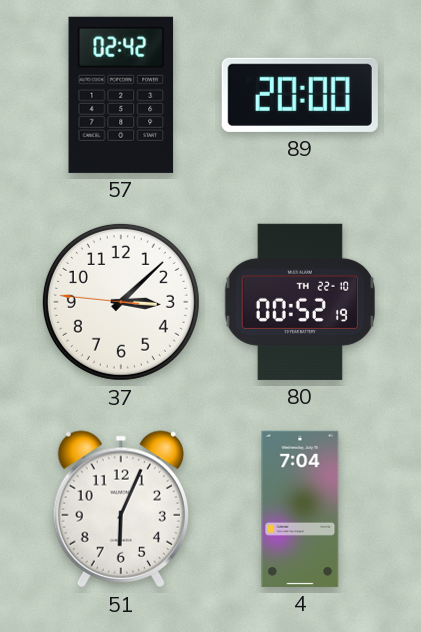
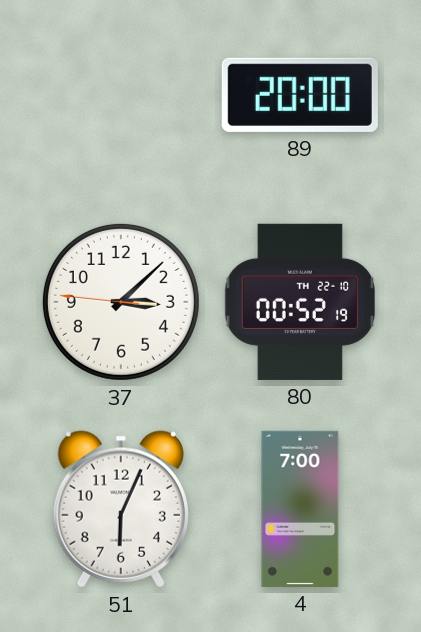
57: 02:42 -> none (121, 95)
4: 7:04 -> 7:00 (300, 509)
